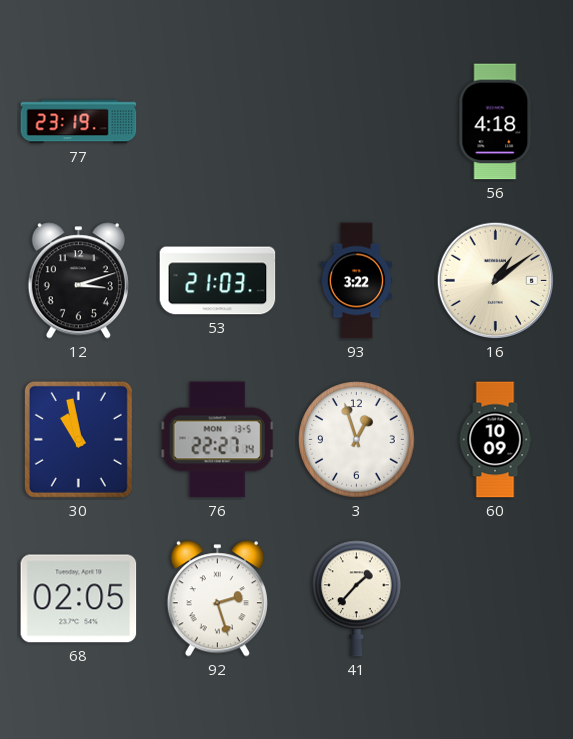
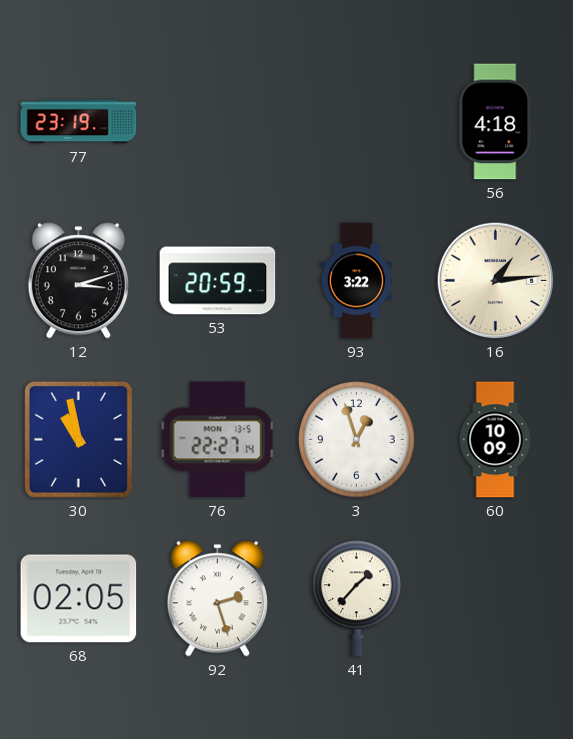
53: 21:03 -> 20:59 (218, 281)
16: 1:09 -> 1:14 (496, 281)
